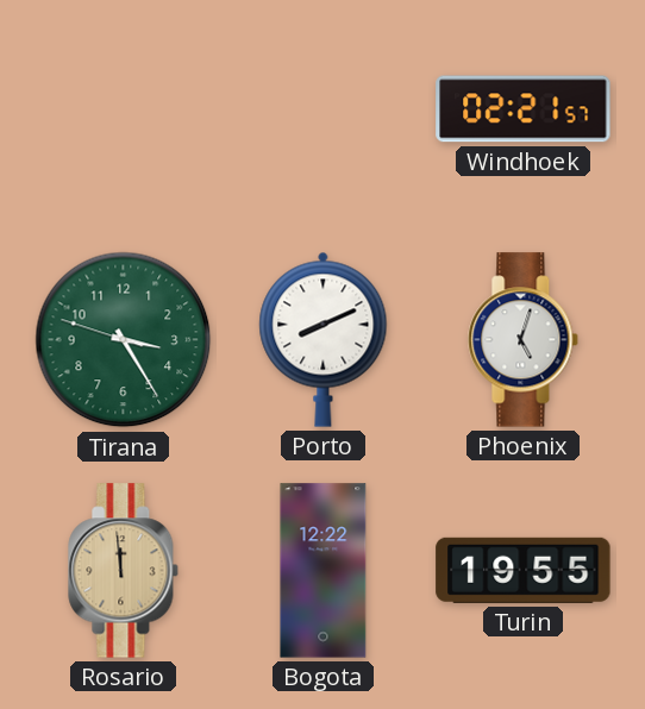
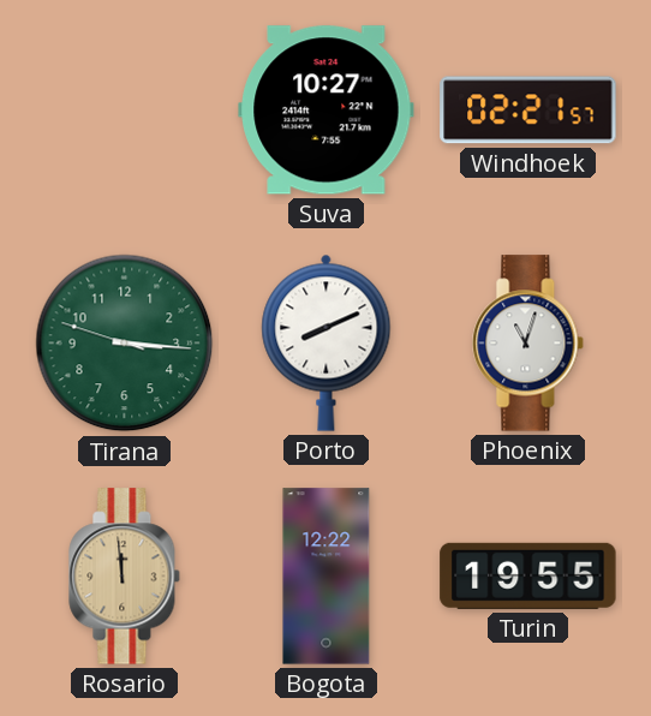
Suva: none -> 10:27 (327, 111)
Tirana: 3:24 -> 3:15 (125, 344)
Phoenix: 5:03 -> 11:03 (528, 344)
